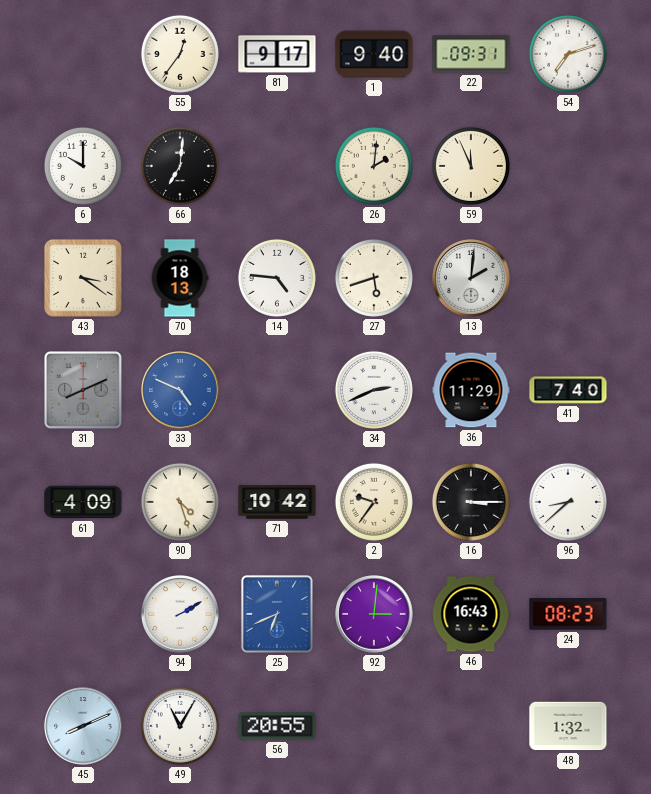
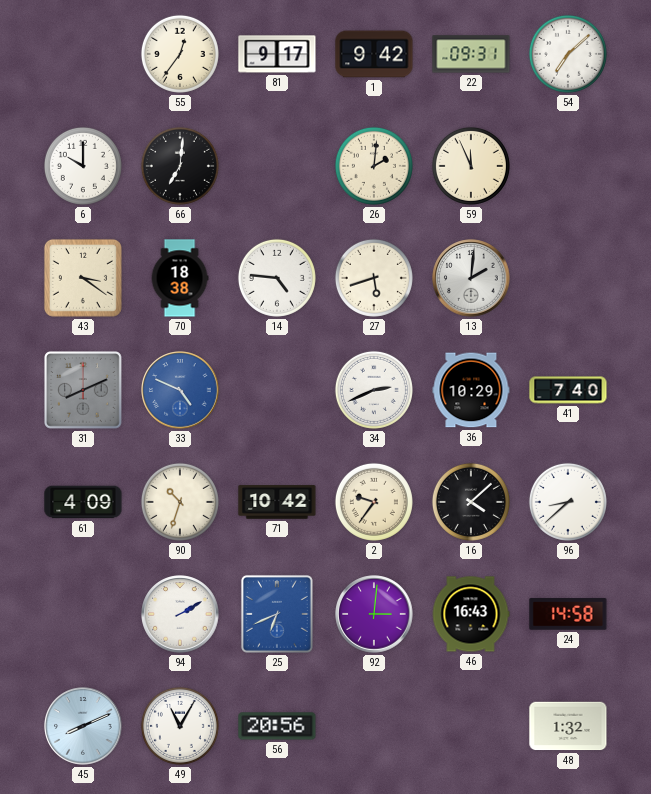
1: 9:40 -> 9:42 (374, 54)
54: 7:12 -> 7:08 (568, 54)
70: 18:13 -> 18:38 (180, 278)
36: 11:29 -> 10:29 (471, 390)
90: 4:27 -> 10:33 (180, 502)
16: 3:15 -> 4:08 (471, 502)
24: 08:23 -> 14:58 (568, 614)
56: 20:55 -> 20:56 (277, 726)
